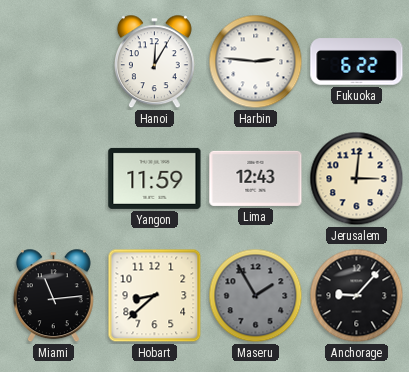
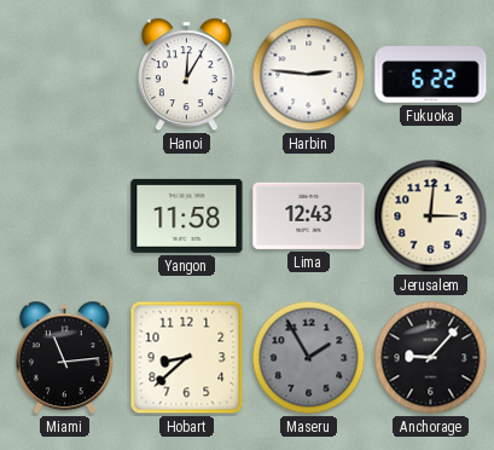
Yangon: 11:59 -> 11:58 (187, 215)
